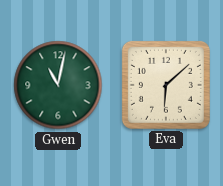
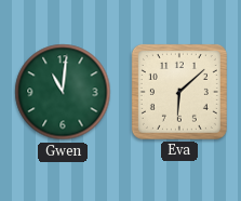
Gwen: 11:02 -> 11:01 (63, 92)
